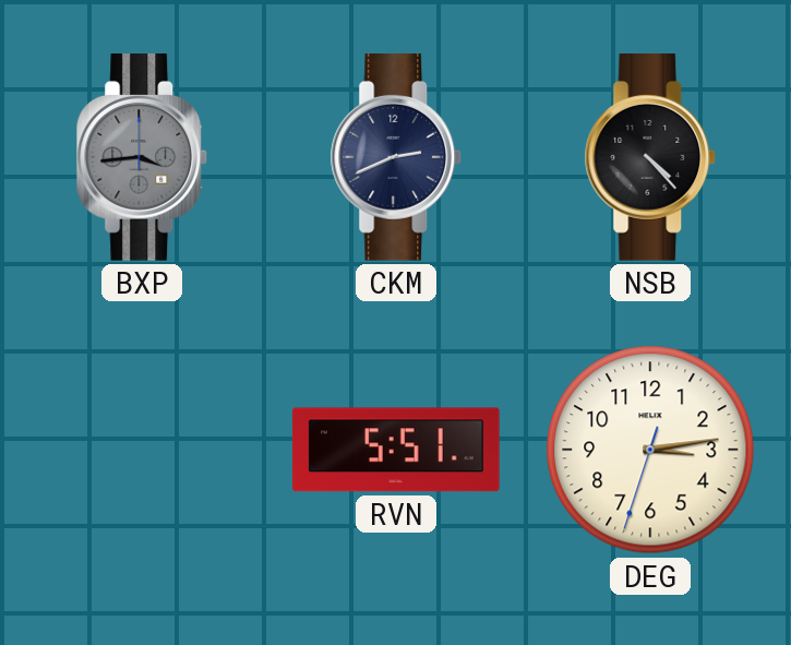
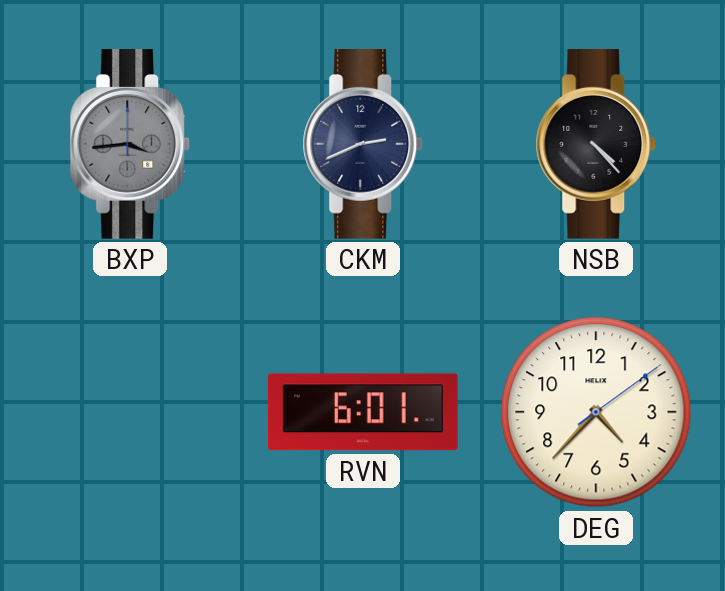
RVN: 5:51 -> 6:01 (363, 412)
DEG: 3:13 -> 4:37 (596, 412)
